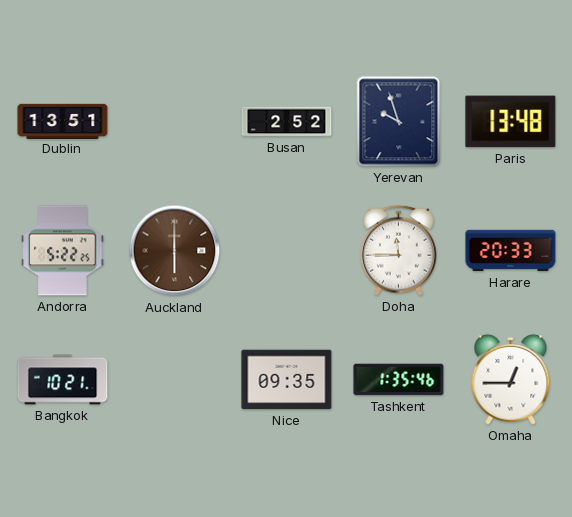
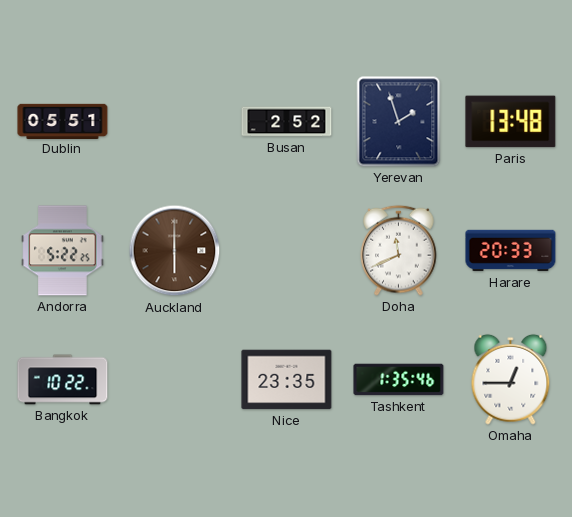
Dublin: 13:51 -> 05:51 (63, 121)
Yerevan: 9:57 -> 1:57 (399, 122)
Doha: 11:45 -> 11:41 (399, 250)
Bangkok: 10:21 -> 10:22 (63, 380)
Nice: 09:35 -> 23:35 (287, 380)
